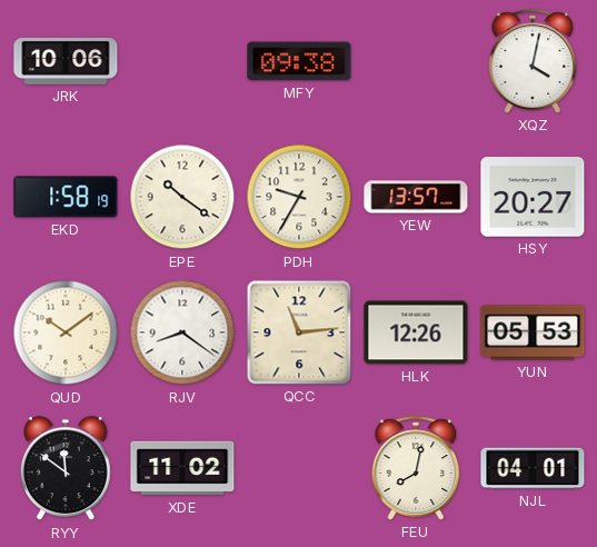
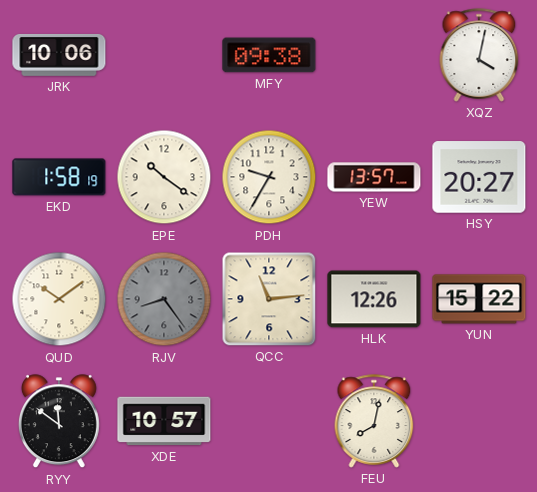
RJV: 8:21 -> 8:24 (164, 299)
RJV dial: white -> grey (164, 299)
YUN: 05:53 -> 15:22 (479, 299)
XDE: 11:02 -> 10:57 (164, 421)
NJL: 04:01 -> none (533, 468)
